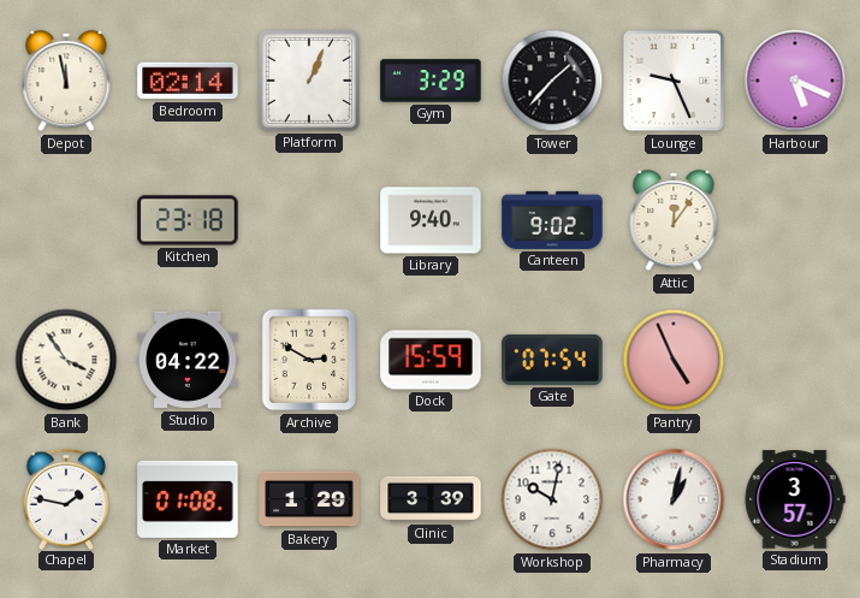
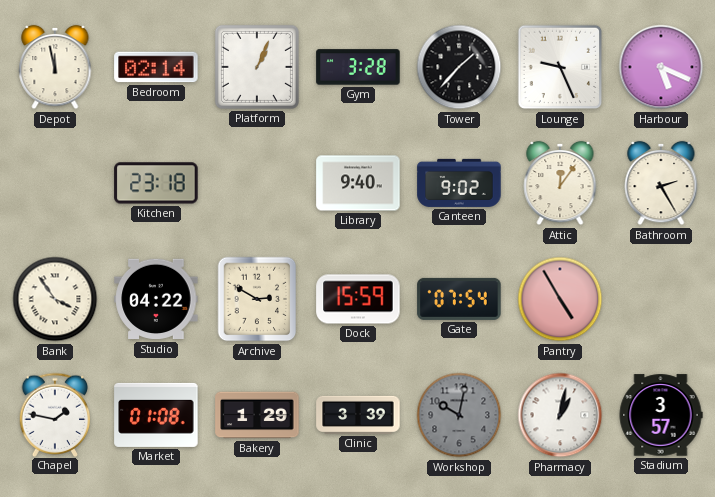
Gym: 3:29 -> 3:28 (358, 67)
Bathroom: none -> 2:25 (661, 183)
Pantry: 4:56 -> 4:55 (560, 299)
Workshop dial: white -> grey (459, 415)
